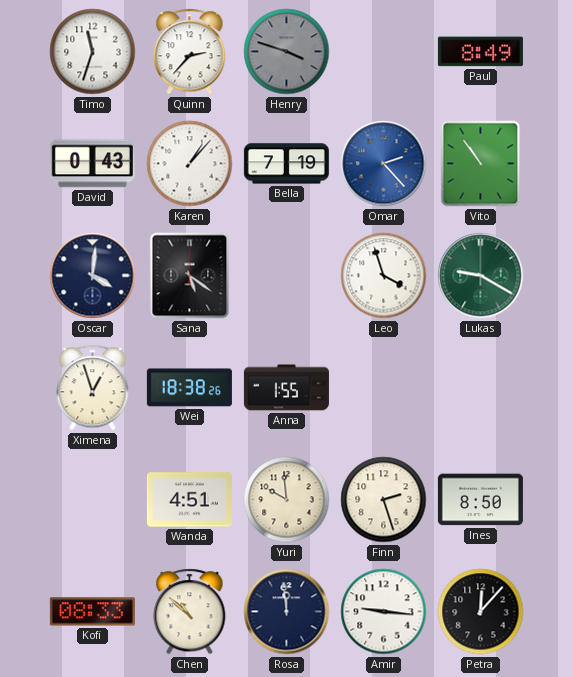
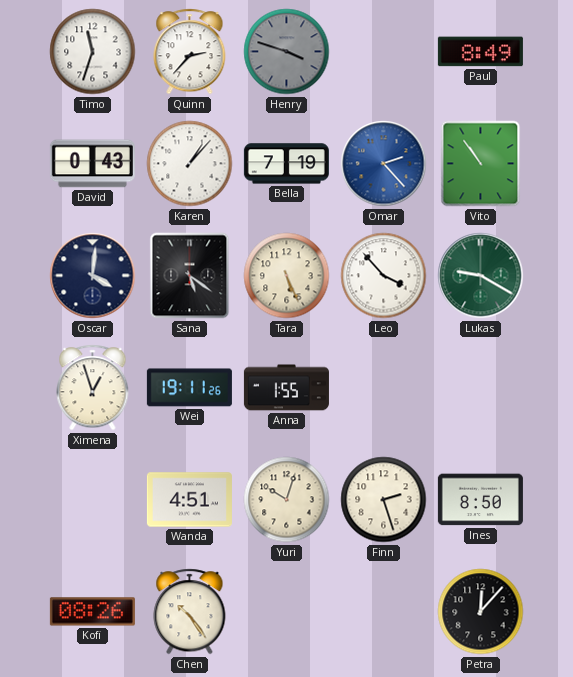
Tara: none -> 5:26 (287, 276)
Leo: 3:57 -> 3:53 (384, 276)
Wei: 18:38 -> 19:11 (189, 388)
Yuri: 9:59 -> 10:03 (287, 500)
Kofi: 08:33 -> 08:26 (92, 612)
Chen: 10:52 -> 10:24 (190, 612)
Rosa: 11:59 -> none (287, 612)
Amir: 9:16 -> none (384, 612)
